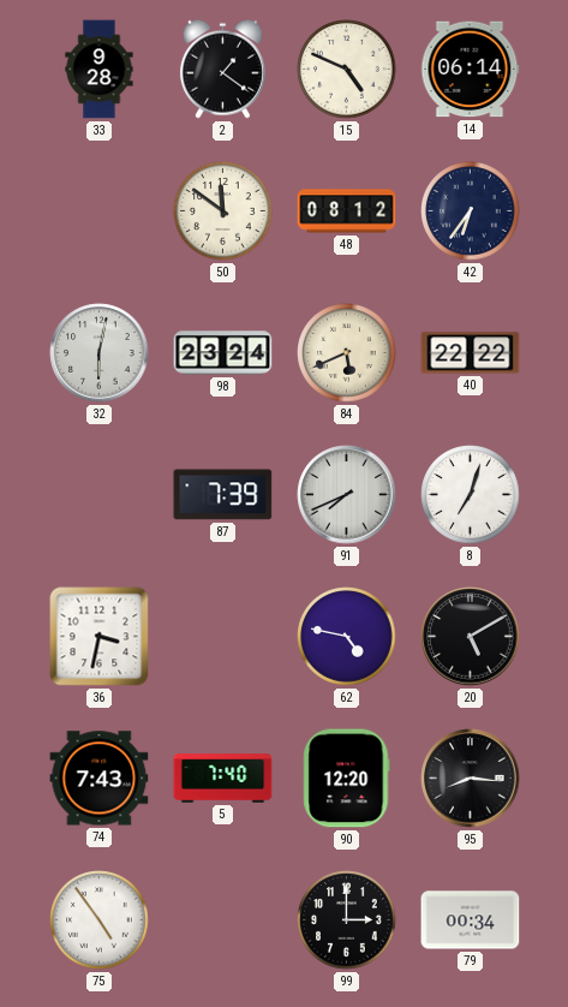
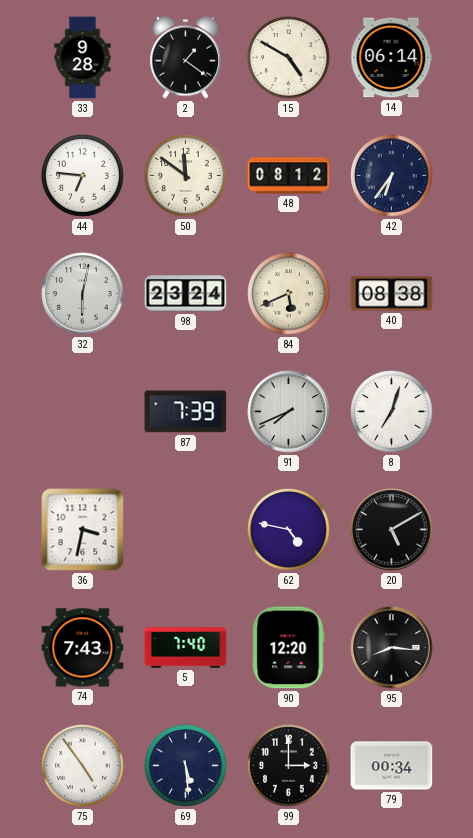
15: 4:49 -> 4:50 (289, 58)
44: none -> 6:46 (83, 176)
40: 22:22 -> 08:38 (392, 294)
69: none -> 5:29 (186, 766)
